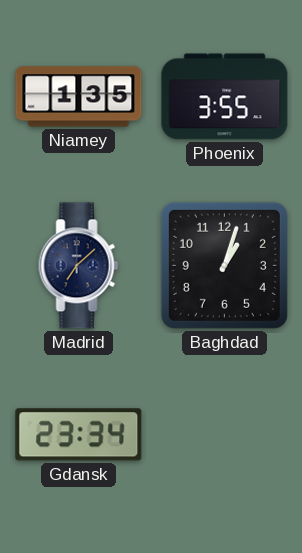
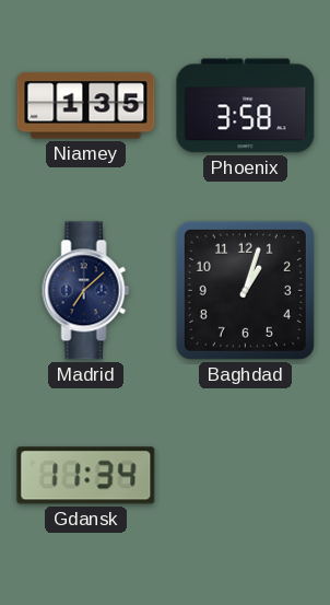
Phoenix: 3:55 -> 3:58 (246, 106)
Gdansk: 23:34 -> 11:34 (86, 476)
